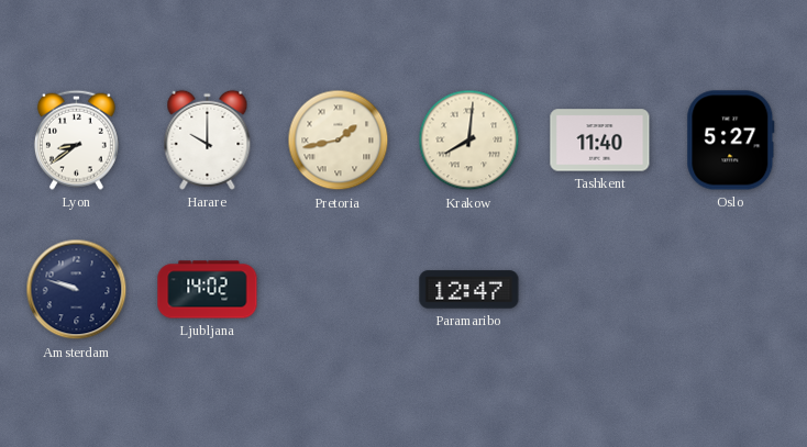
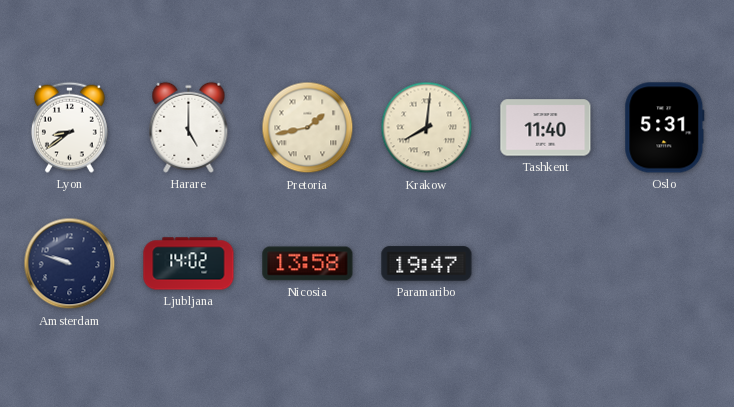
Harare: 10:00 -> 5:00 (189, 127)
Oslo: 5:27 -> 5:31 (665, 128)
Nicosia: none -> 13:58 (308, 264)
Paramaribo: 12:47 -> 19:47 (427, 264)
